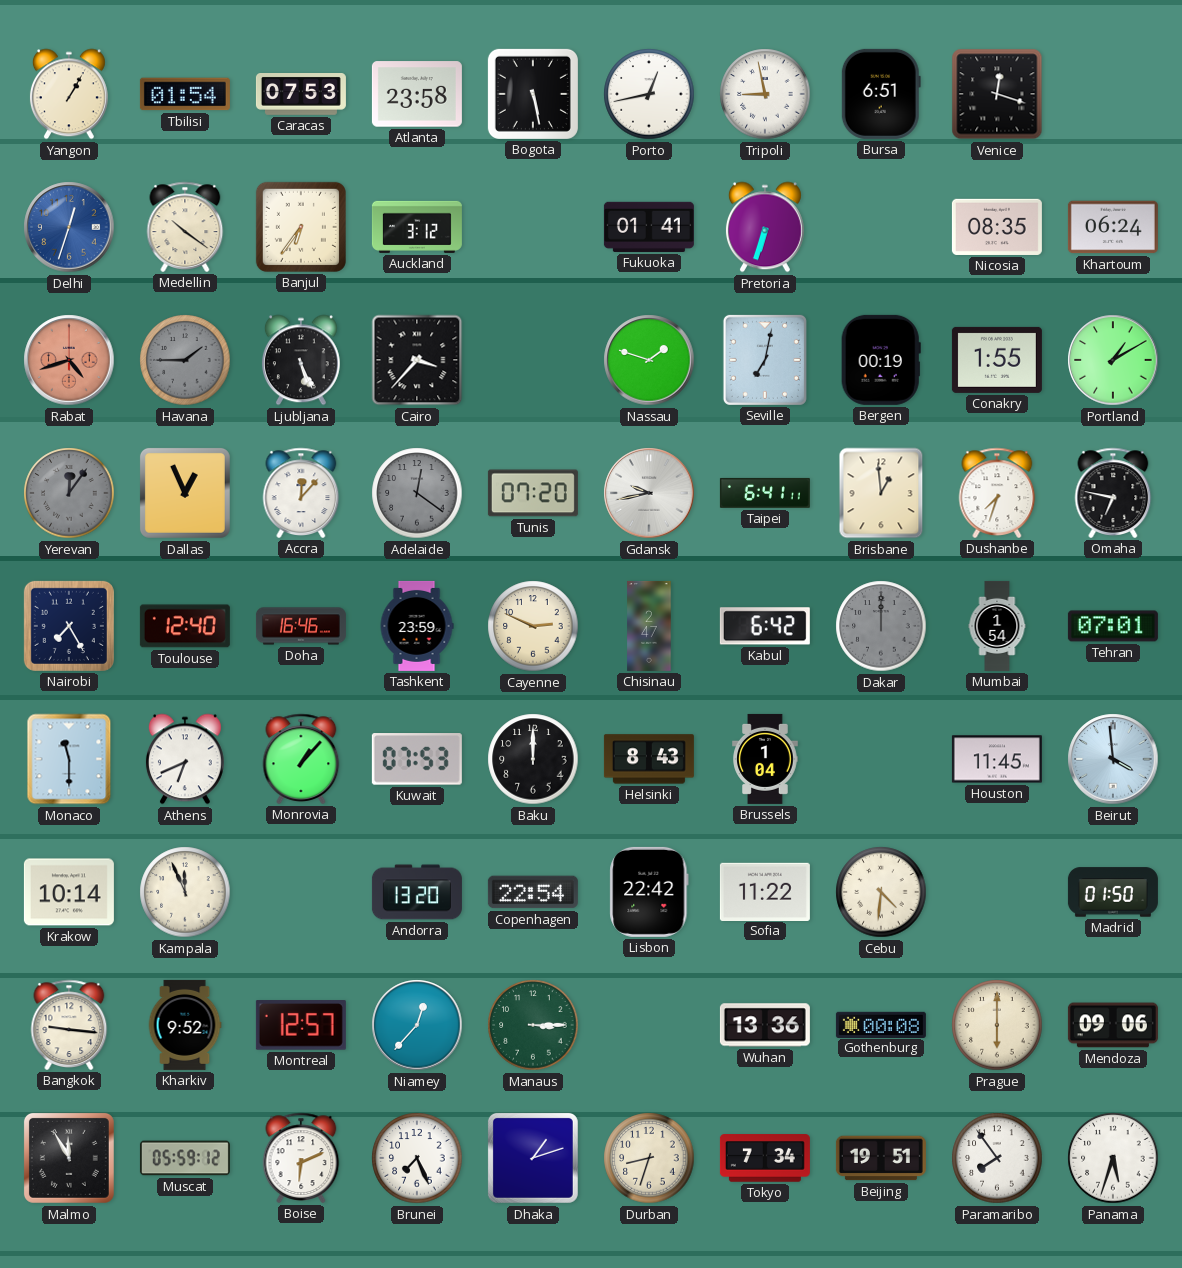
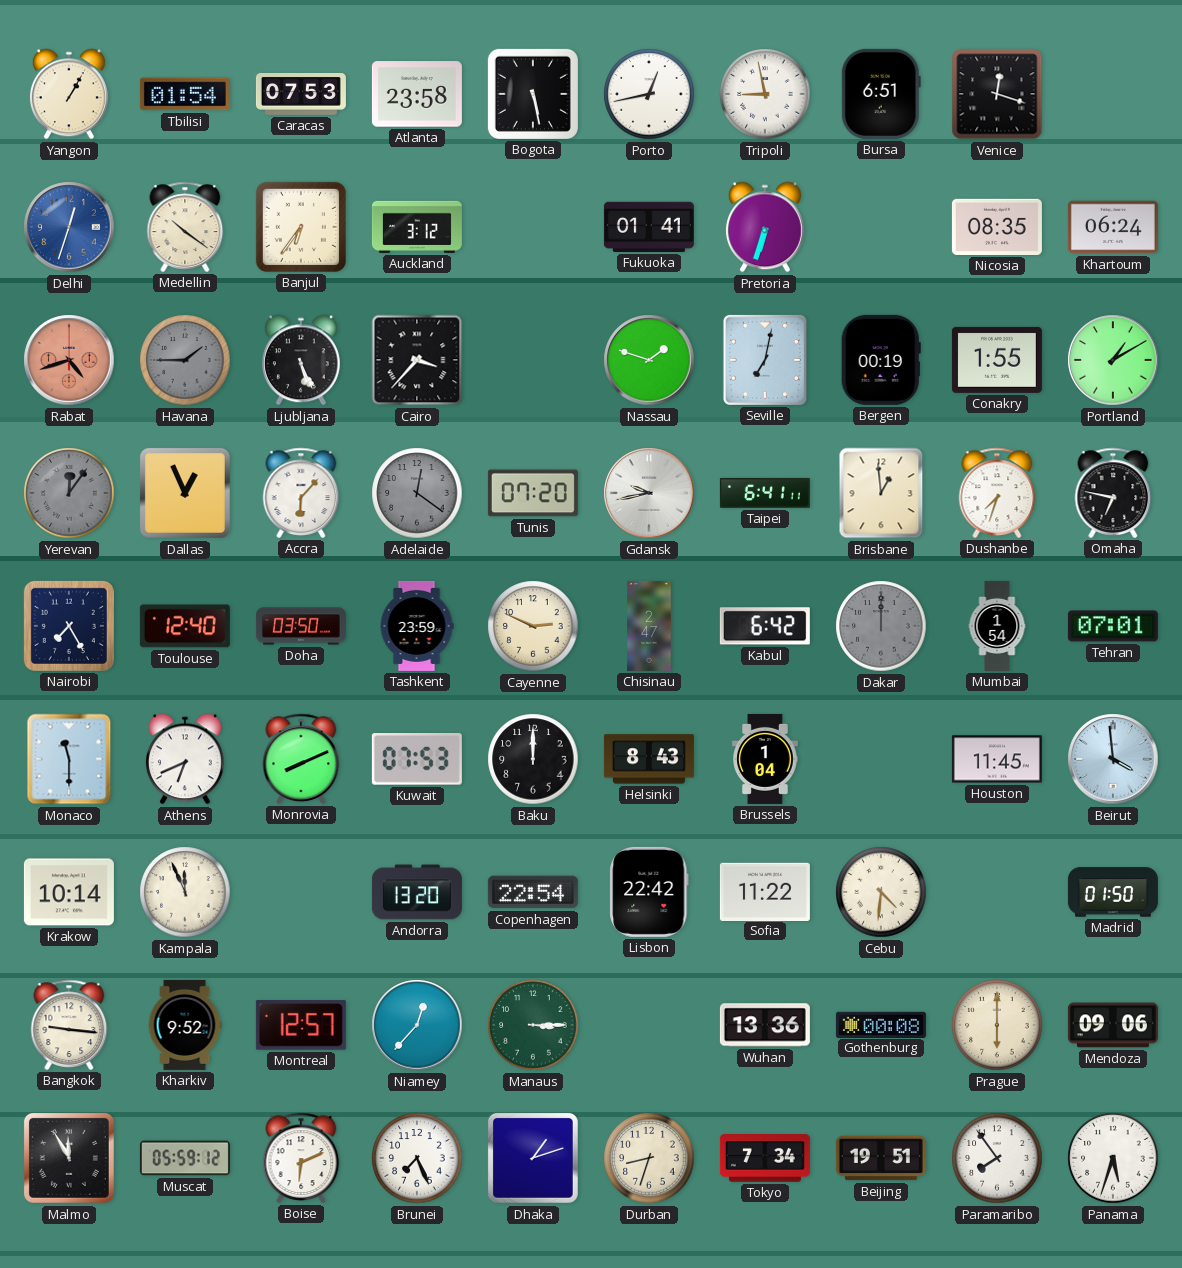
Accra: 12:07 -> 6:07 (301, 493)
Doha: 16:46 -> 03:50 (301, 626)
Monrovia: 1:07 -> 8:11 (301, 759)
